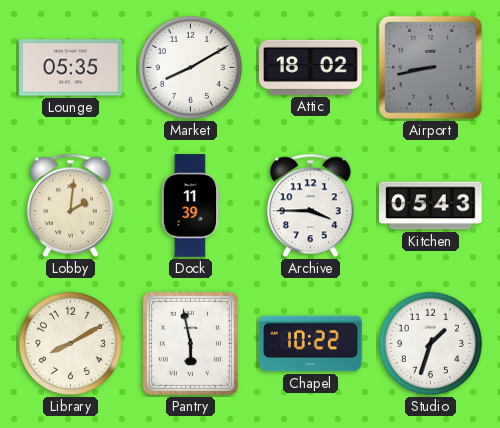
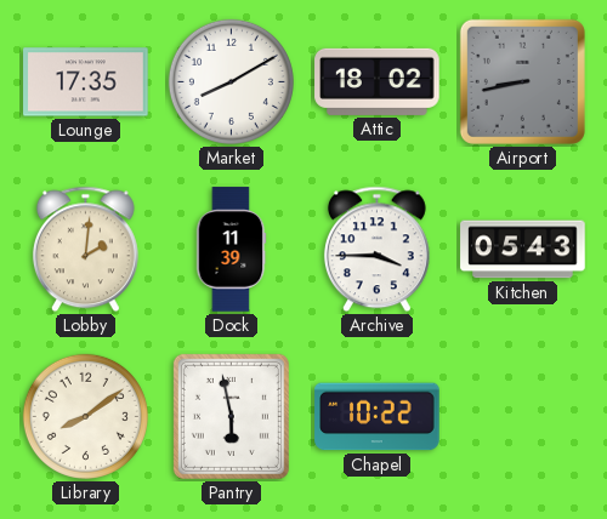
Lounge: 05:35 -> 17:35 (86, 82)
Library: 8:10 -> 8:09 (85, 416)
Studio: 1:33 -> none (430, 343)
